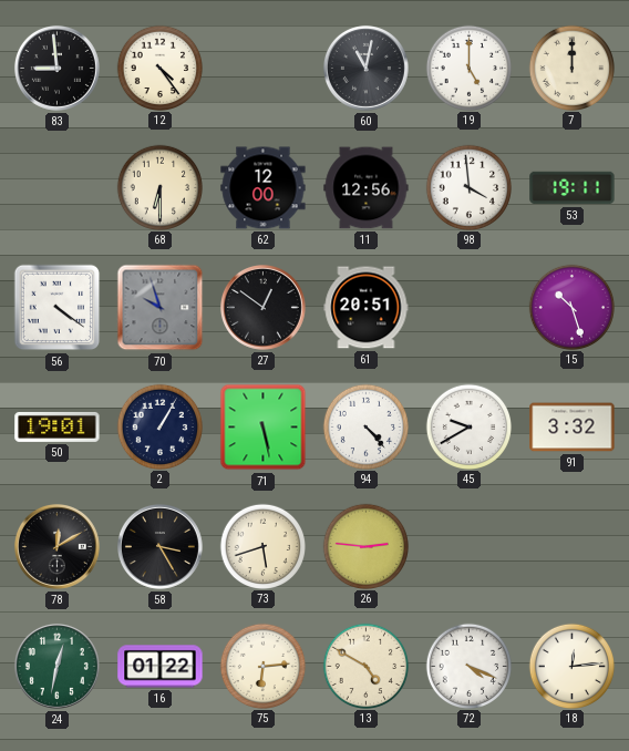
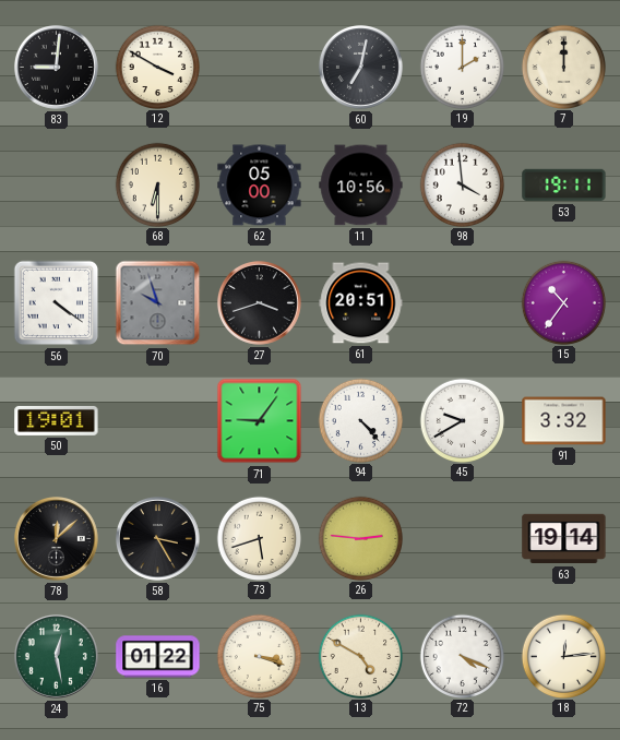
83: 8:59 -> 9:01 (56, 67)
12: 4:24 -> 3:50 (157, 67)
60: 11:02 -> 7:02 (360, 67)
19: 5:00 -> 2:00 (462, 67)
62: 12:00 -> 05:00 (260, 186)
11: 12:56 -> 10:56 (361, 186)
27: 12:51 -> 3:42 (259, 302)
15: 10:27 -> 10:36 (563, 302)
2: 1:05 -> none (159, 426)
71: 5:28 -> 9:06 (260, 421)
78: 12:10 -> 12:08 (56, 538)
63: none -> 19:14 (564, 539)
24: 12:32 -> 12:28 (56, 656)
75: 6:14 -> 3:18 (259, 656)
